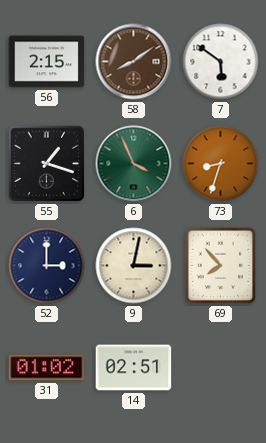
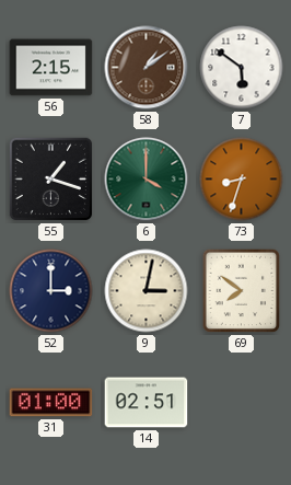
58: 8:09 -> 1:09 (147, 68)
6: 3:56 -> 4:00 (147, 180)
69: 7:53 -> 7:51 (242, 291)
31: 01:02 -> 01:00 (51, 403)
